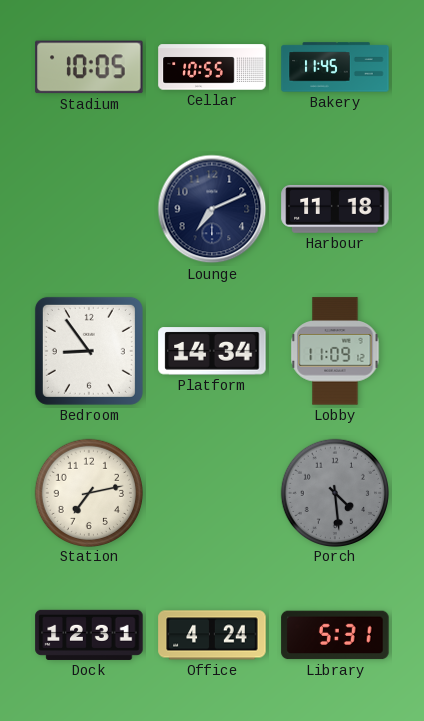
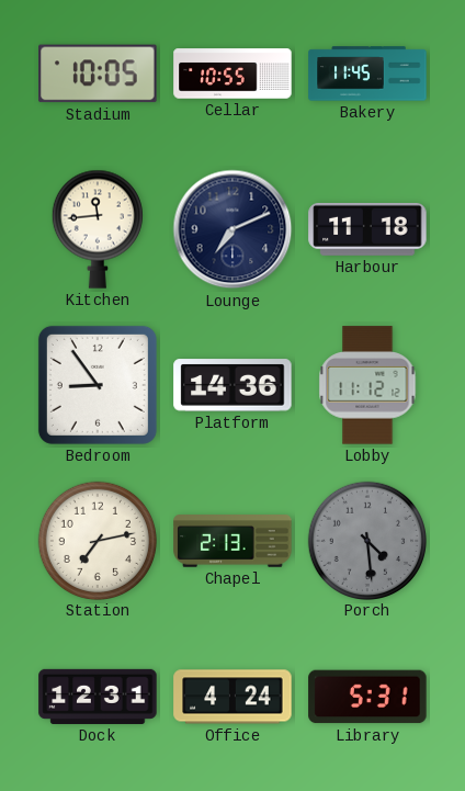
Kitchen: none -> 11:44 (98, 229)
Platform: 14:34 -> 14:36 (232, 385)
Lobby: 11:09 -> 11:12 (367, 385)
Chapel: none -> 2:13 (232, 541)
